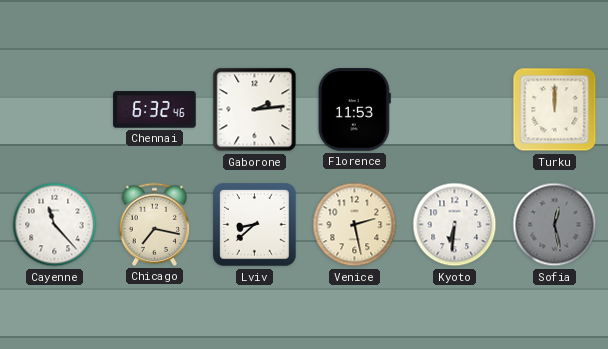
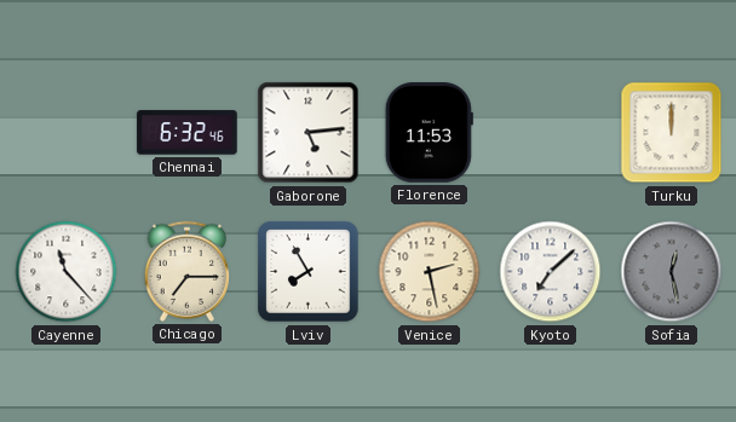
Gaborone: 2:14 -> 5:14 (309, 133)
Chicago: 7:17 -> 7:15 (186, 271)
Lviv: 8:38 -> 7:55 (309, 272)
Kyoto: 6:31 -> 7:08 (551, 272)
